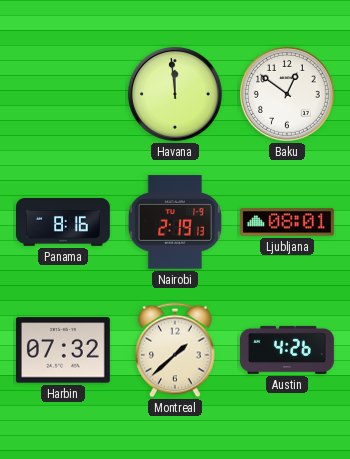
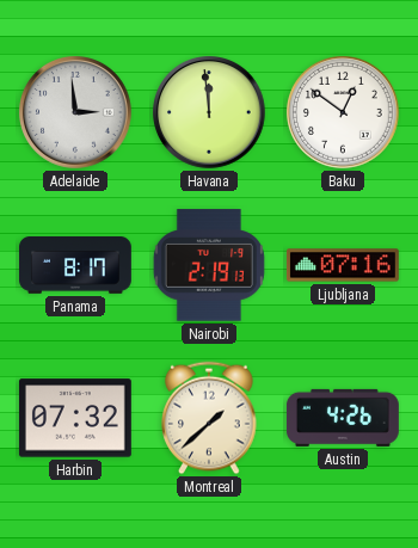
Adelaide: none -> 2:59 (76, 113)
Panama: 8:16 -> 8:17 (76, 266)
Ljubljana: 08:01 -> 07:16 (343, 265)
